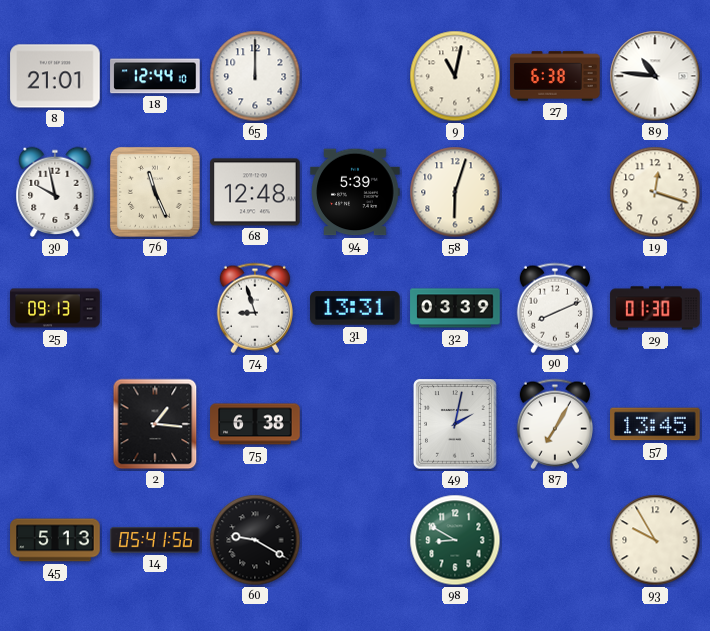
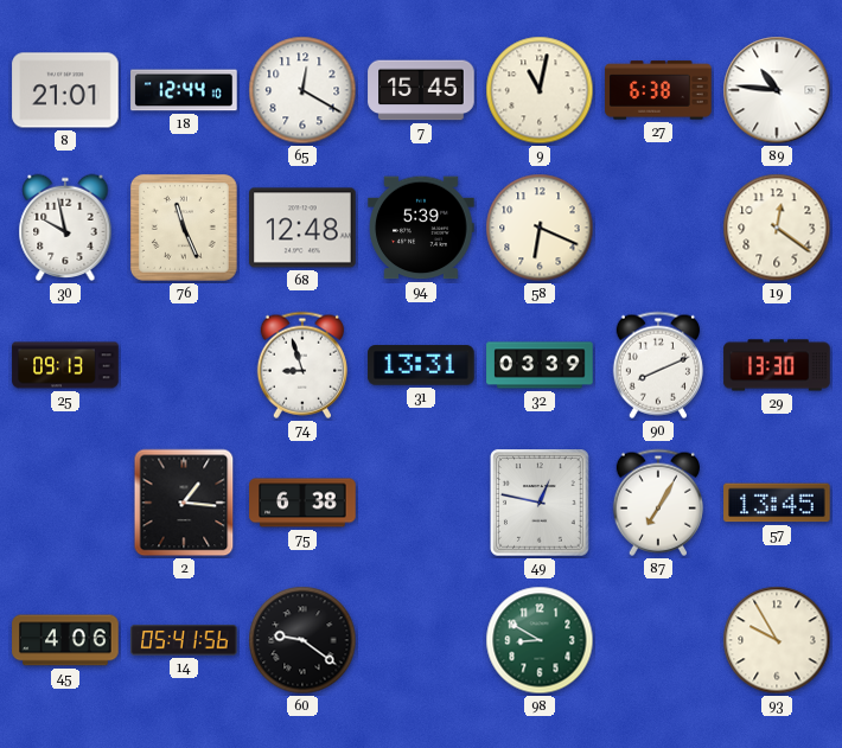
65: 12:00 -> 12:20 (302, 90)
7: none -> 15:45 (421, 90)
58: 6:03 -> 6:19 (540, 228)
19: 12:18 -> 12:21 (777, 228)
29: 01:30 -> 13:30 (777, 365)
49: 2:02 -> 12:47 (541, 503)
45: 5:13 -> 4:06 (65, 640)
60: 9:20 -> 9:21 (302, 640)
